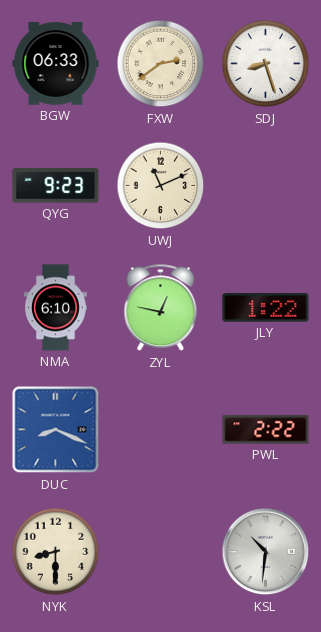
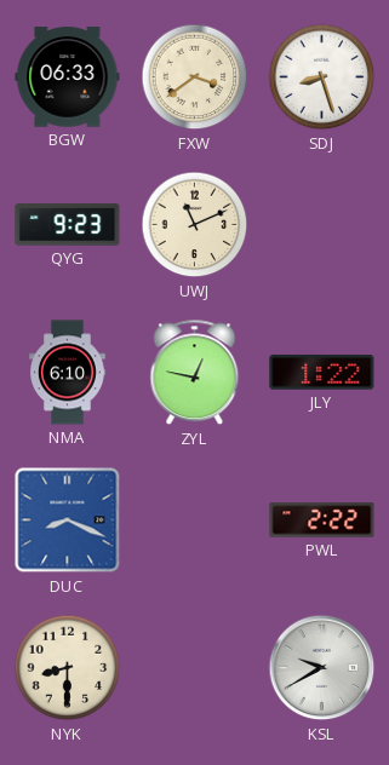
FXW: 2:39 -> 3:39 (195, 77)
KSL: 10:31 -> 9:40 (322, 668)
